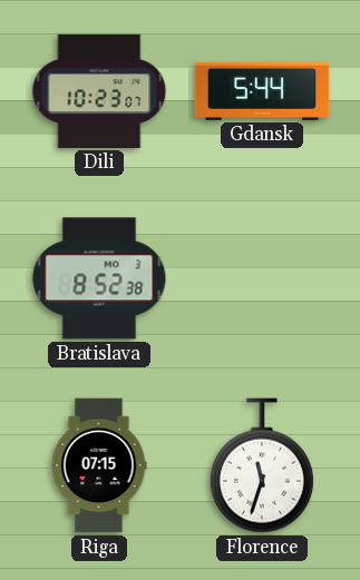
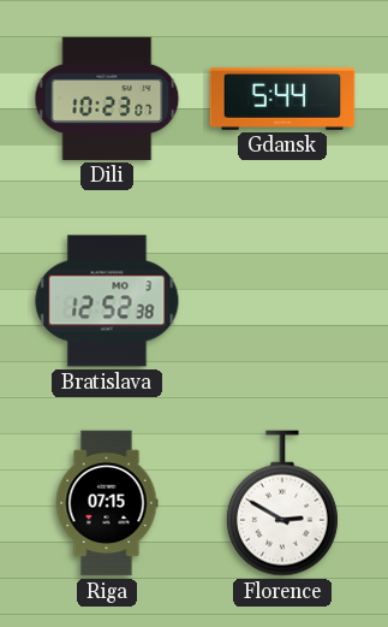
Bratislava: 8:52 -> 12:52 (107, 301)
Florence: 11:33 -> 2:50 (282, 503)
